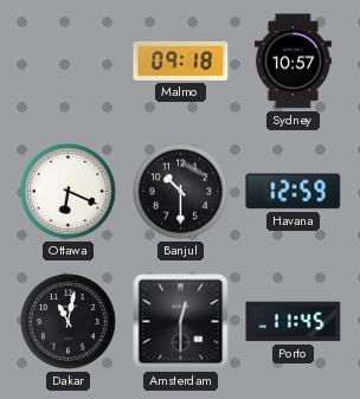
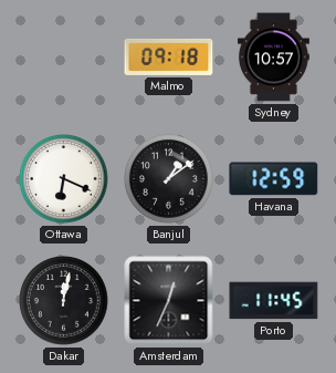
Banjul: 10:30 -> 1:09 (169, 179)
Dakar: 11:02 -> 12:02 (64, 301)
Amsterdam: 12:30 -> 12:34 (169, 301)
